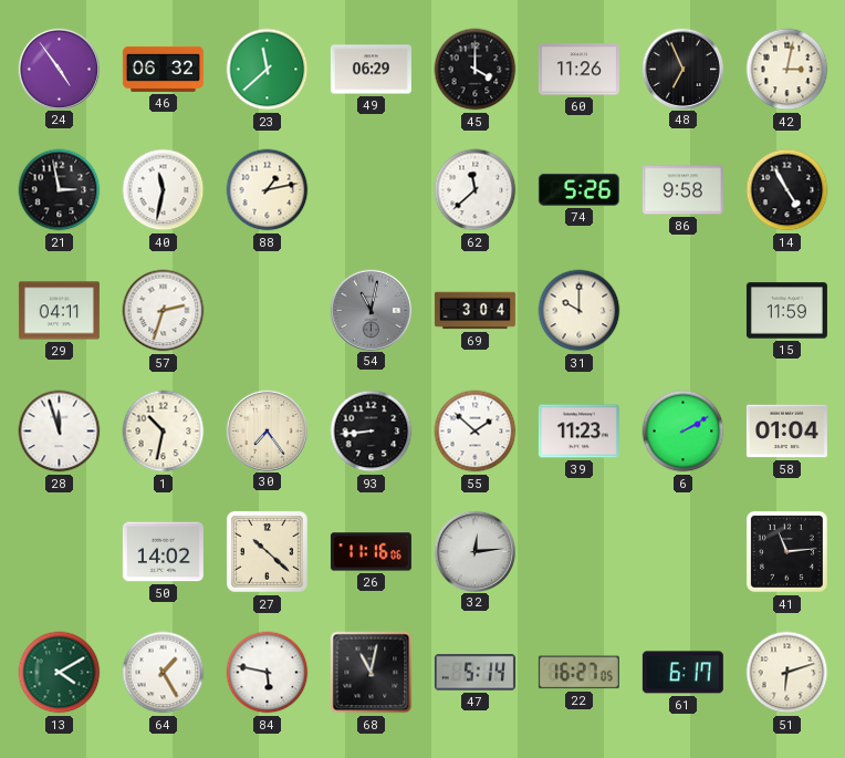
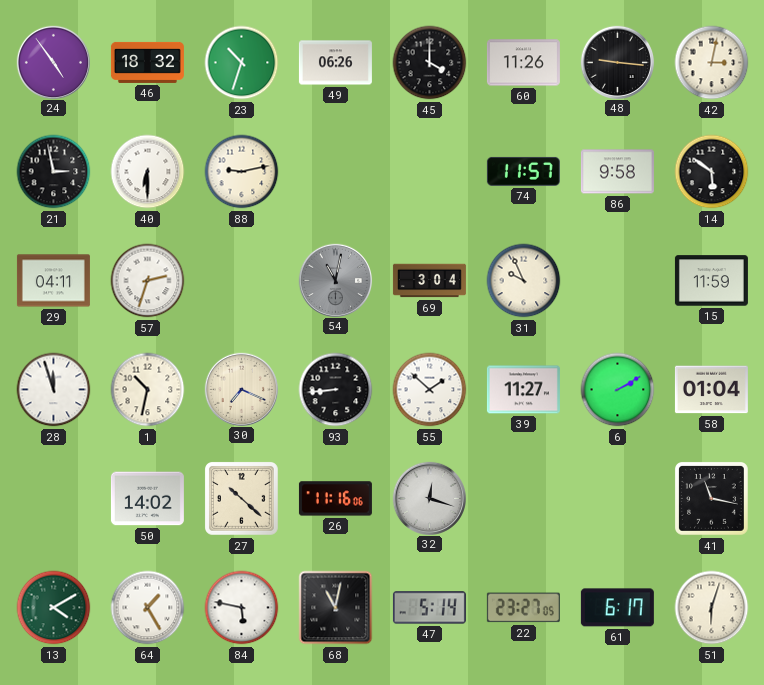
46: 06:32 -> 18:32 (147, 62)
23: 11:38 -> 10:33 (242, 63)
49: 06:29 -> 06:26 (335, 63)
48: 6:56 -> 9:16 (617, 62)
40: 11:32 -> 6:30 (148, 172)
88: 1:13 -> 9:13 (242, 172)
62: 11:38 -> none (476, 190)
74: 5:26 -> 11:57 (523, 171)
14: 4:55 -> 5:51 (712, 172)
31: 10:00 -> 9:56 (524, 281)
30: 7:24 -> 7:19 (241, 389)
39: 11:23 -> 11:27 (523, 390)
32: 12:14 -> 12:18 (429, 498)
41: 11:14 -> 11:17 (712, 499)
22: 16:27 -> 23:27 (523, 608)
51: 6:12 -> 6:03 (712, 608)
